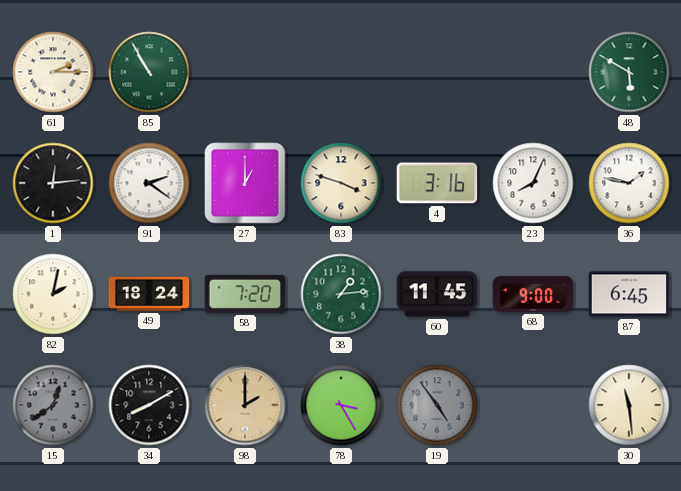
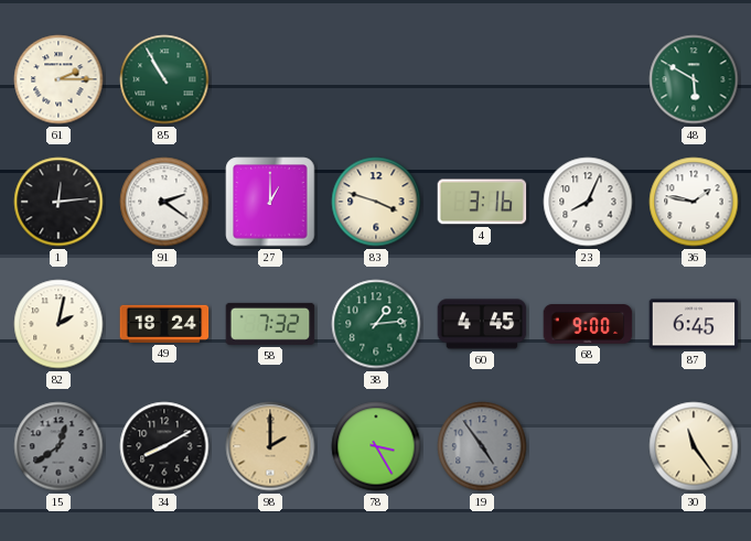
58: 7:20 -> 7:32 (270, 324)
60: 11:45 -> 4:45 (482, 324)
30: 11:29 -> 11:24 (694, 446)
